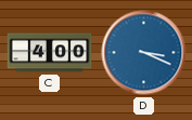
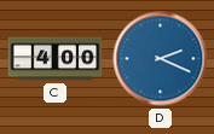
D: 3:19 -> 2:19 (161, 59)
